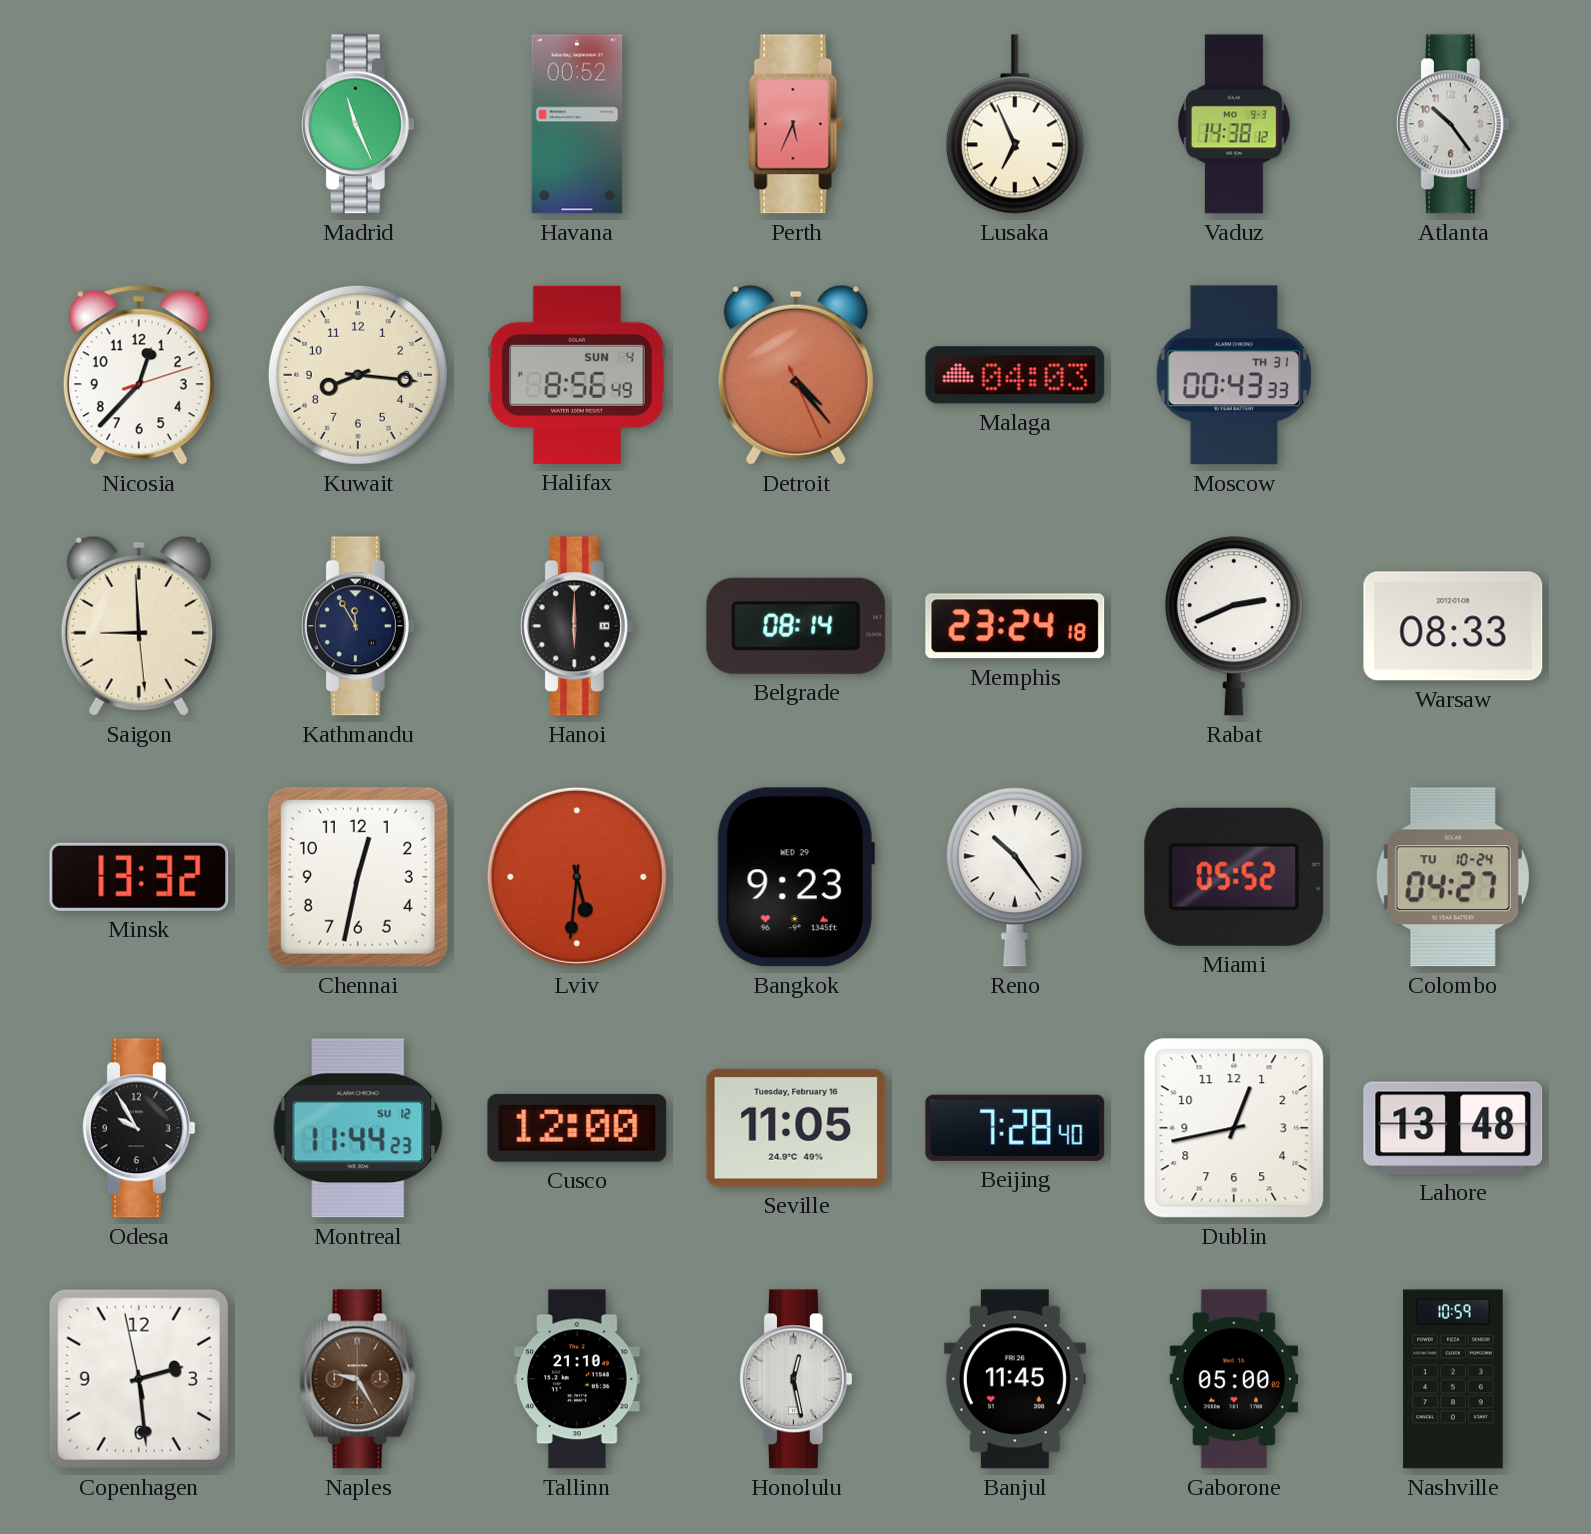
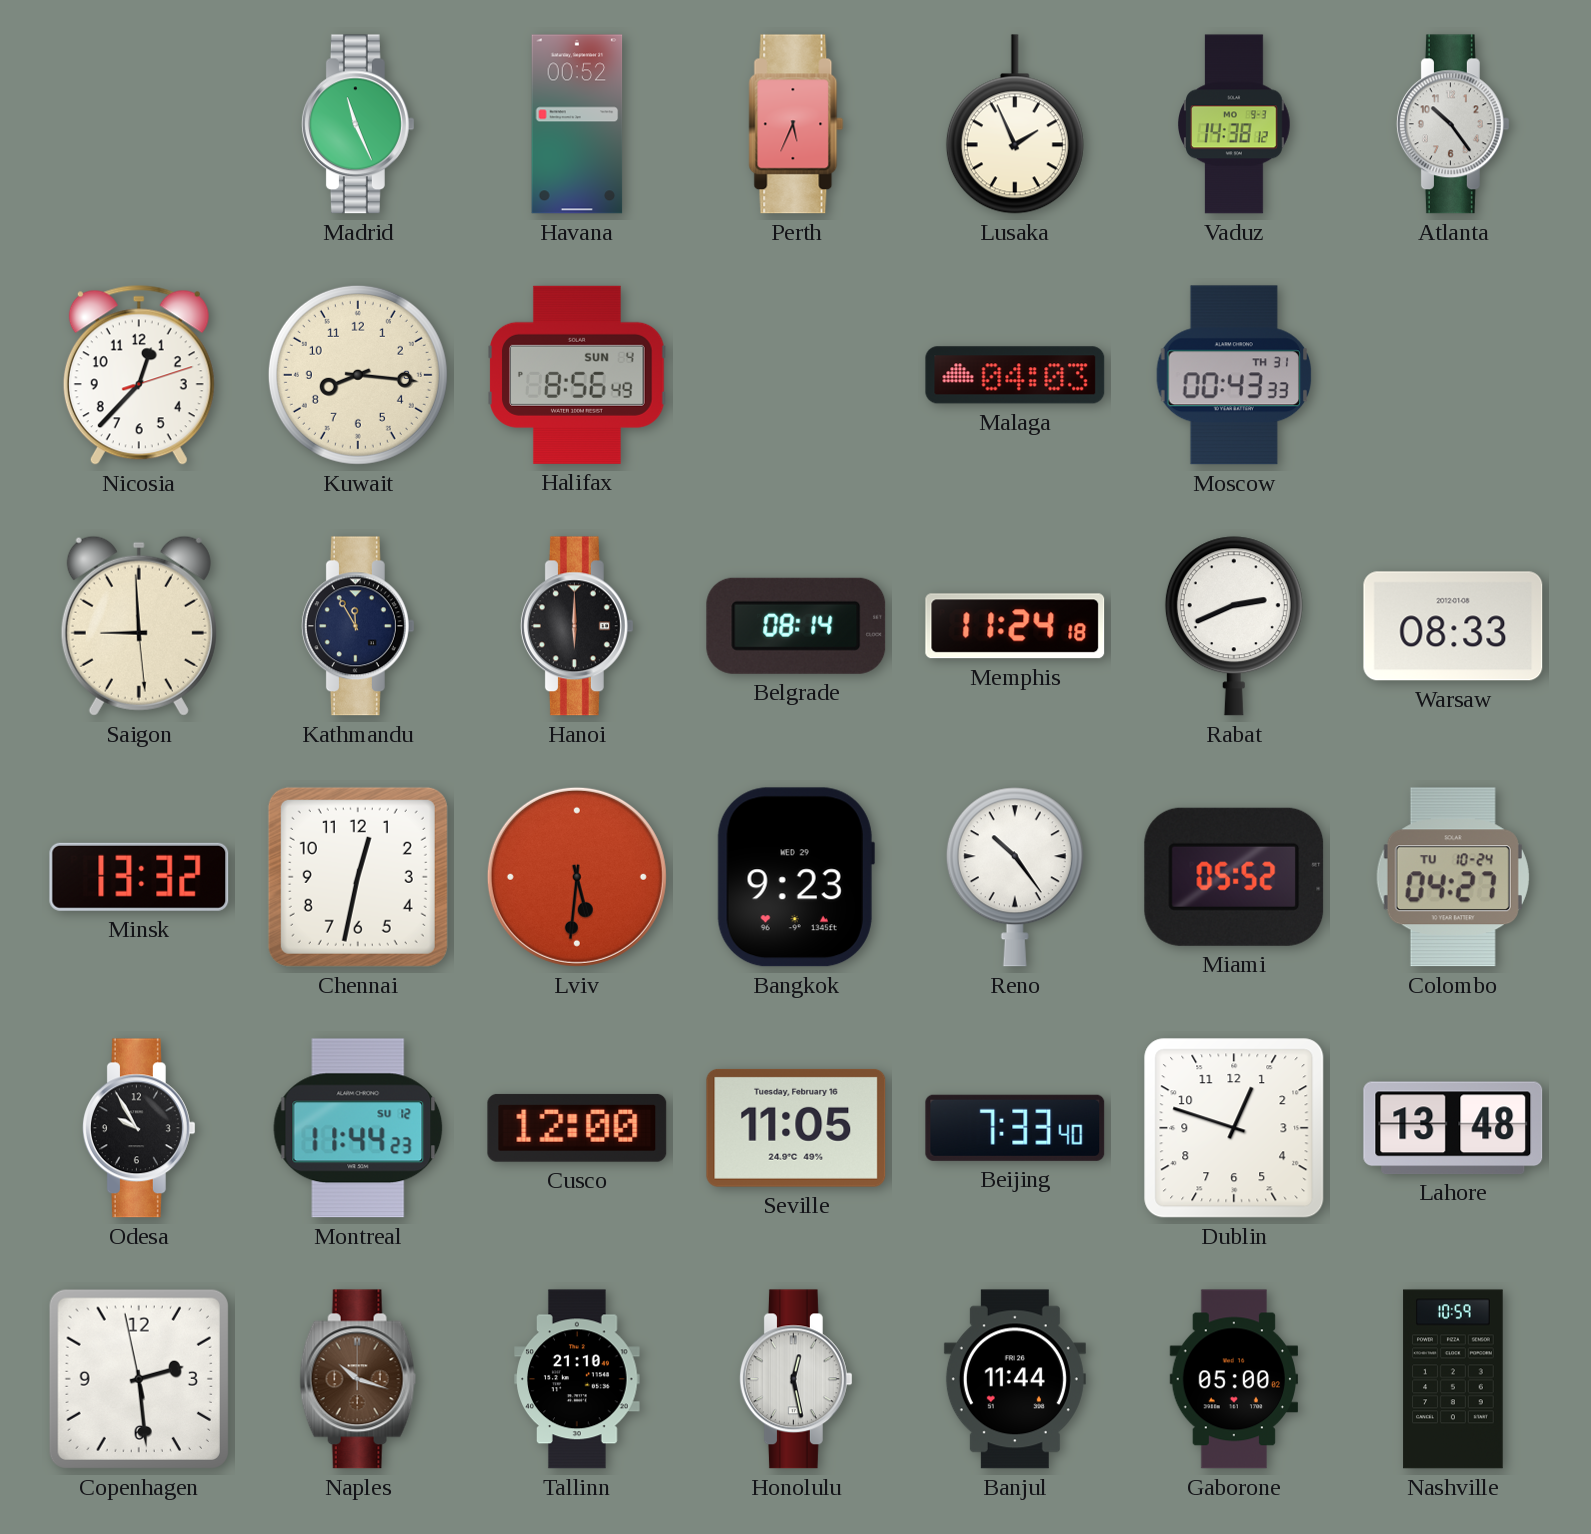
Lusaka: 6:56 -> 1:56 (1015, 124)
Detroit: 4:23 -> none (796, 375)
Memphis: 23:24 -> 11:24 (1015, 626)
Beijing: 7:28 -> 7:33 (1015, 1128)
Dublin: 12:43 -> 12:48 (1234, 1128)
Naples: 9:25 -> 10:18 (358, 1379)
Banjul: 11:45 -> 11:44 (1015, 1379)
